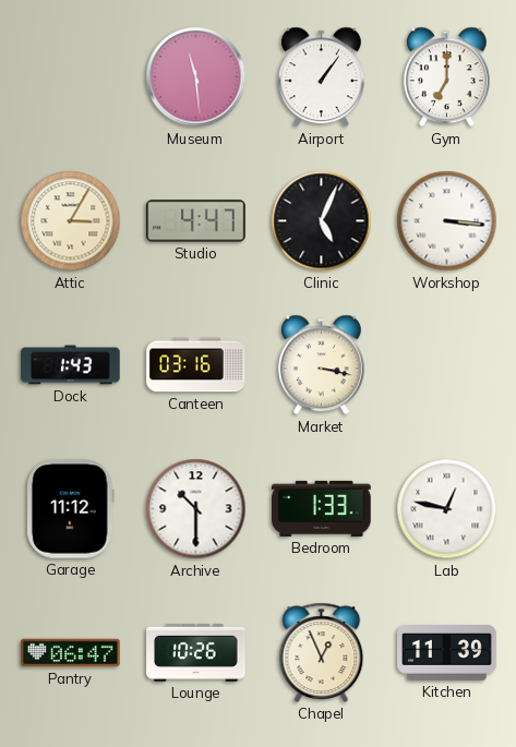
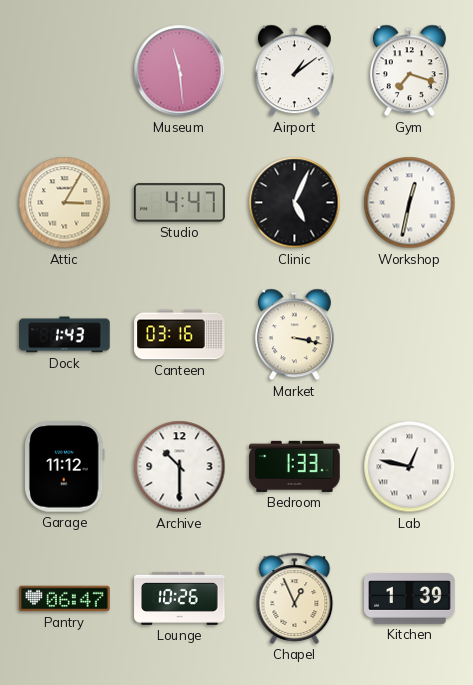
Airport: 1:06 -> 1:09 (294, 71)
Gym: 7:00 -> 7:18 (409, 71)
Workshop: 3:16 -> 12:32 (410, 203)
Kitchen: 11:39 -> 1:39 (410, 599)
